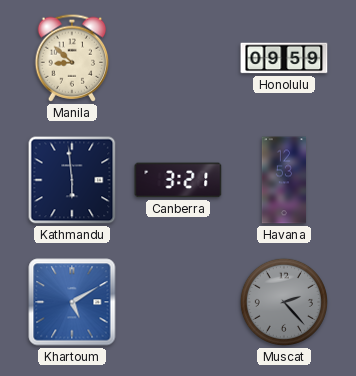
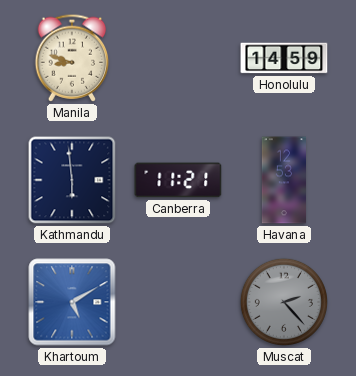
Manila: 8:52 -> 8:48 (72, 58)
Honolulu: 09:59 -> 14:59 (284, 58)
Canberra: 3:21 -> 11:21 (178, 180)
